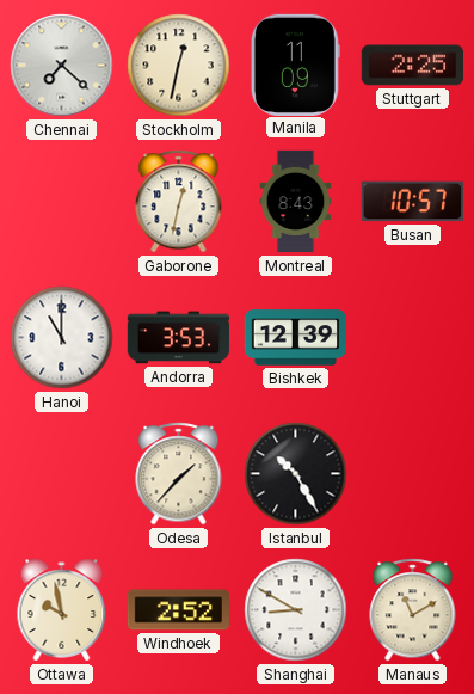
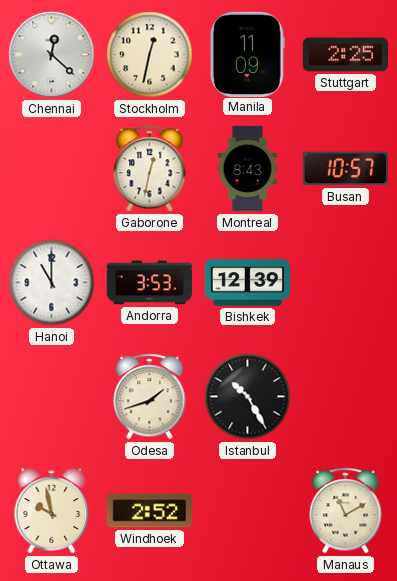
Chennai: 7:22 -> 12:22 (52, 55)
Odesa: 1:37 -> 1:42 (150, 397)
Shanghai: 8:50 -> none (296, 610)
